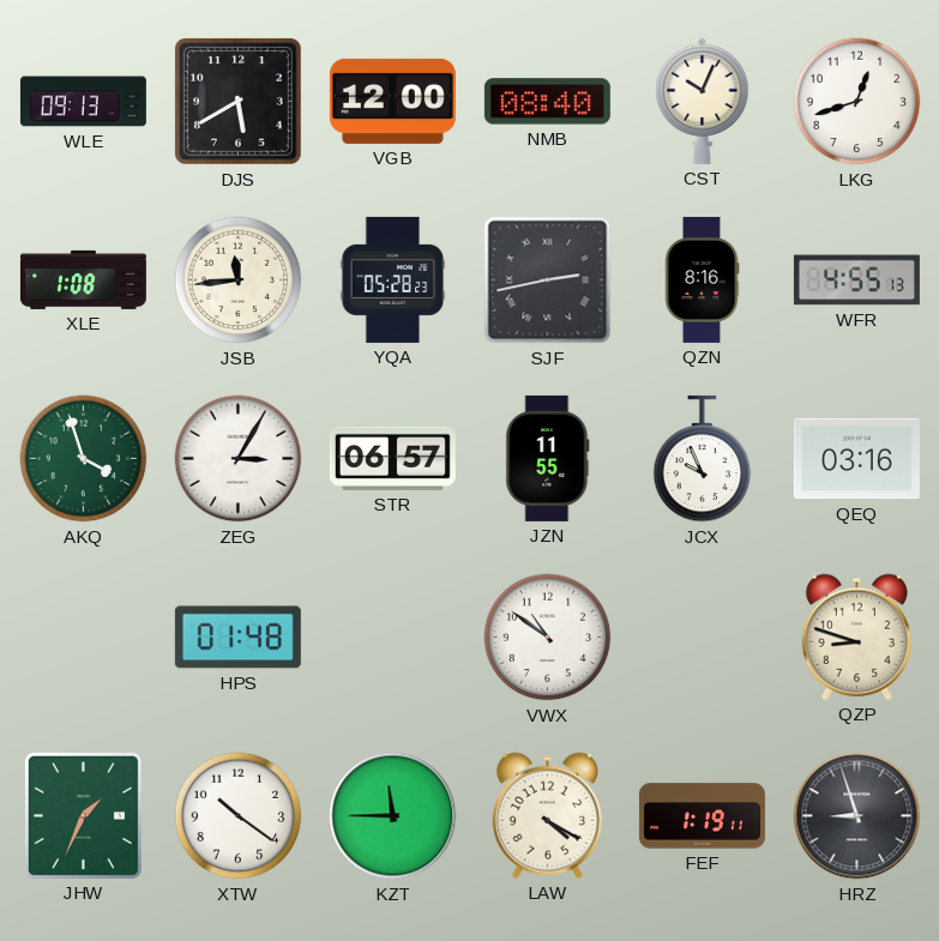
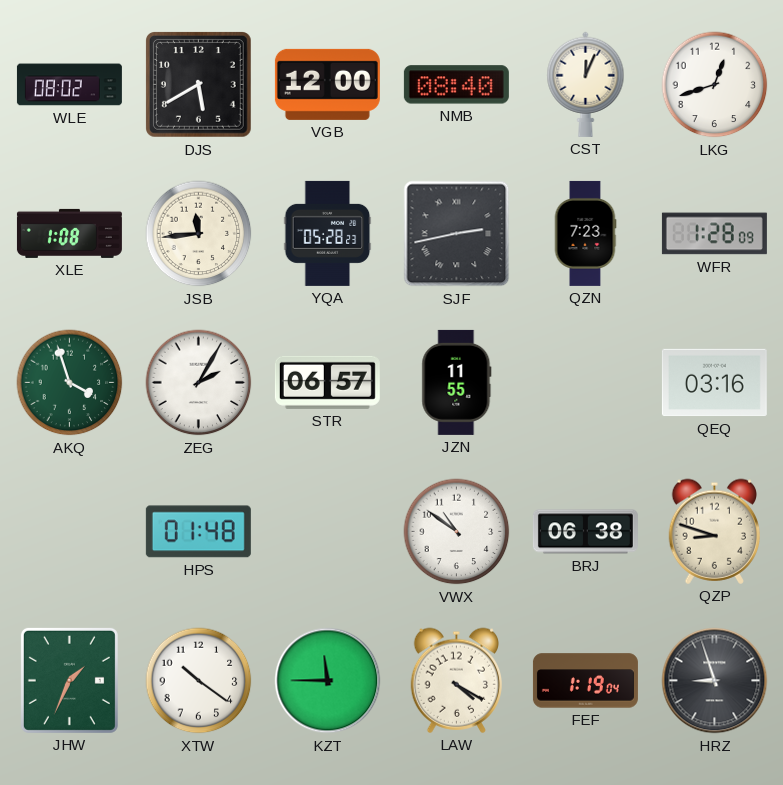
WLE: 09:13 -> 08:02 (69, 85)
CST: 10:04 -> 12:04 (586, 84)
QZN: 8:16 -> 7:23 (585, 233)
WFR: 4:55 -> 1:28 (714, 234)
ZEG: 3:05 -> 2:05 (199, 383)
JCX: 9:56 -> none (703, 459)
BRJ: none -> 06:38 (585, 532)
FEF: 1:19:11 -> 1:19:04 (585, 681)
